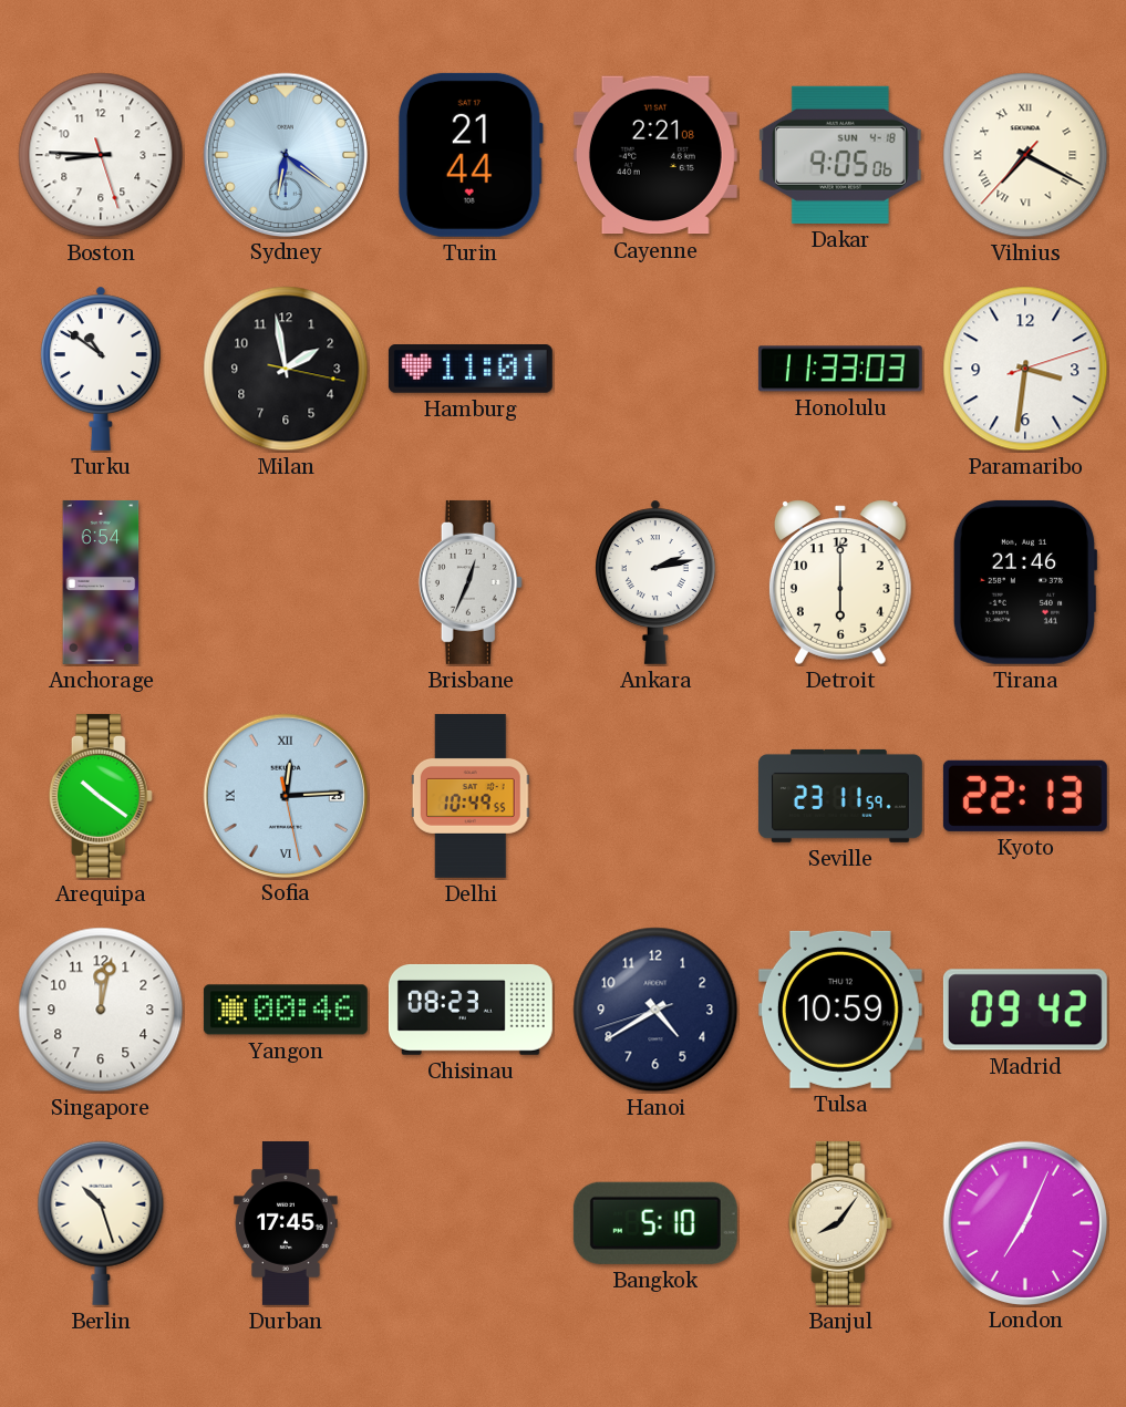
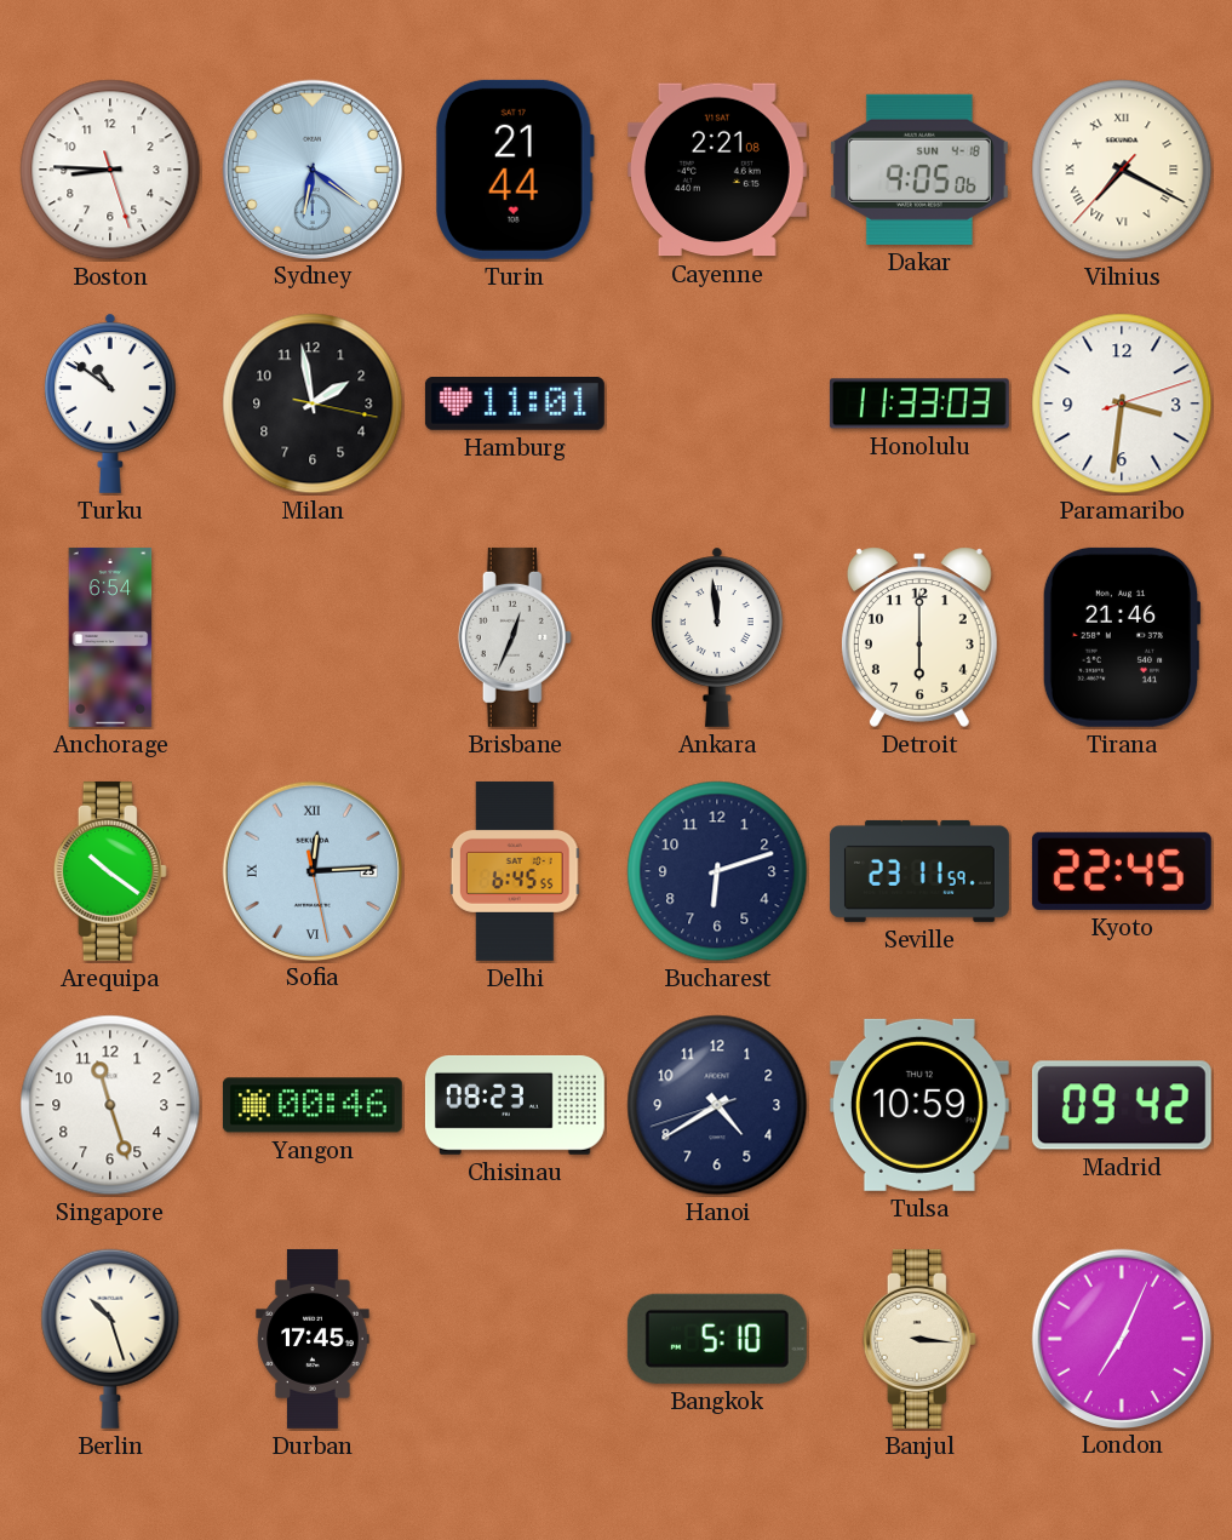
Ankara: 2:13 -> 11:59 (718, 637)
Delhi: 10:49 -> 6:45 (515, 871)
Bucharest: none -> 6:12 (717, 871)
Kyoto: 22:13 -> 22:45 (1122, 871)
Singapore: 12:02 -> 11:27 (110, 1105)
Banjul: 8:06 -> 3:16 (919, 1339)
